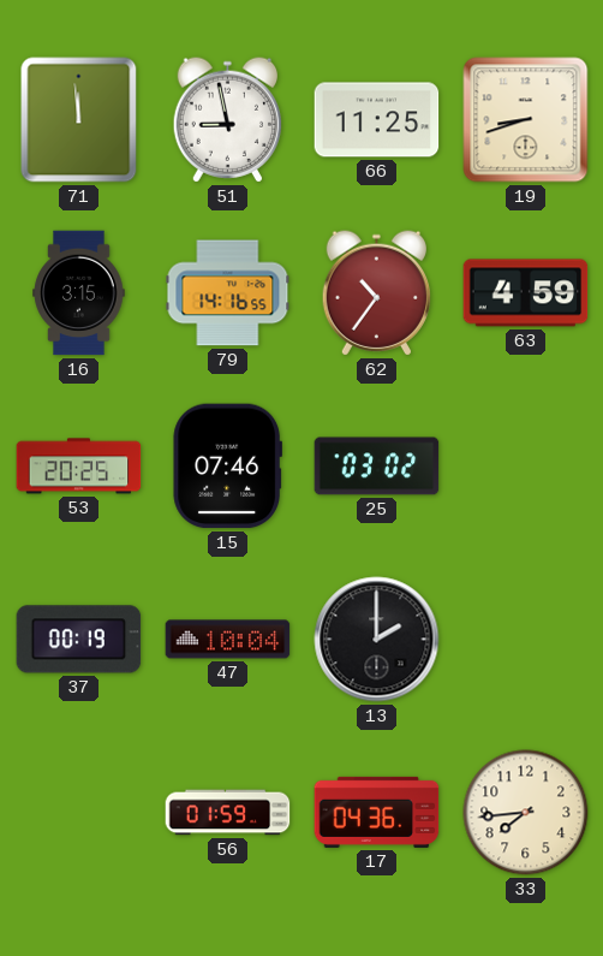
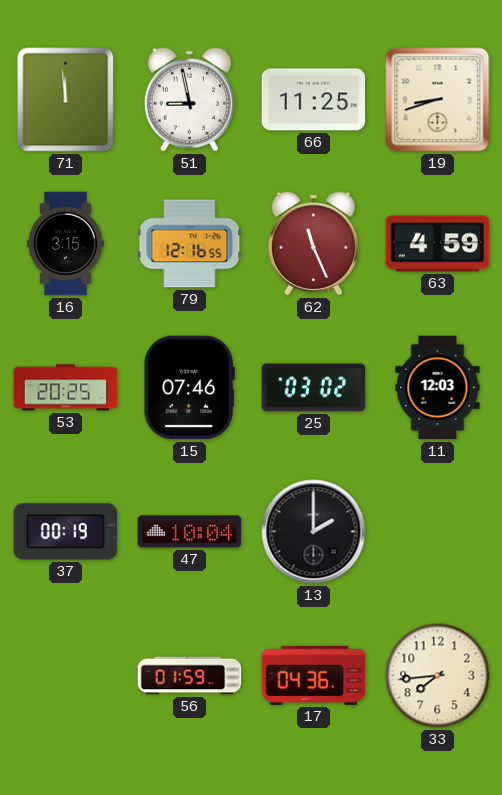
79: 14:16 -> 12:16 (190, 244)
62: 10:36 -> 11:26 (313, 244)
11: none -> 12:03 (438, 388)
